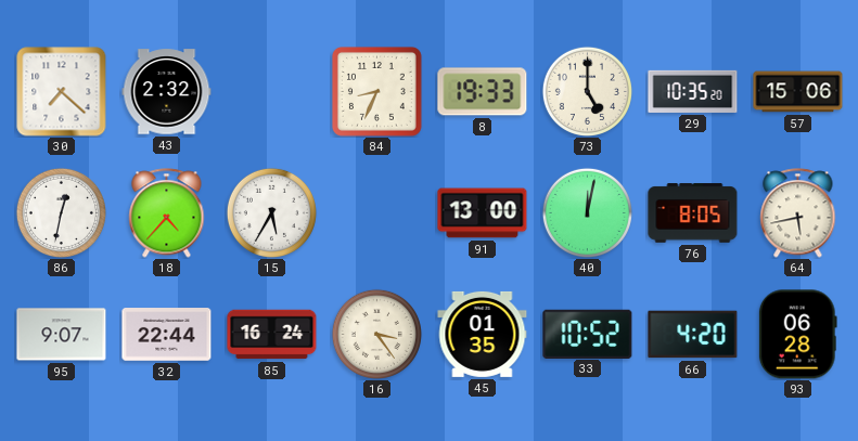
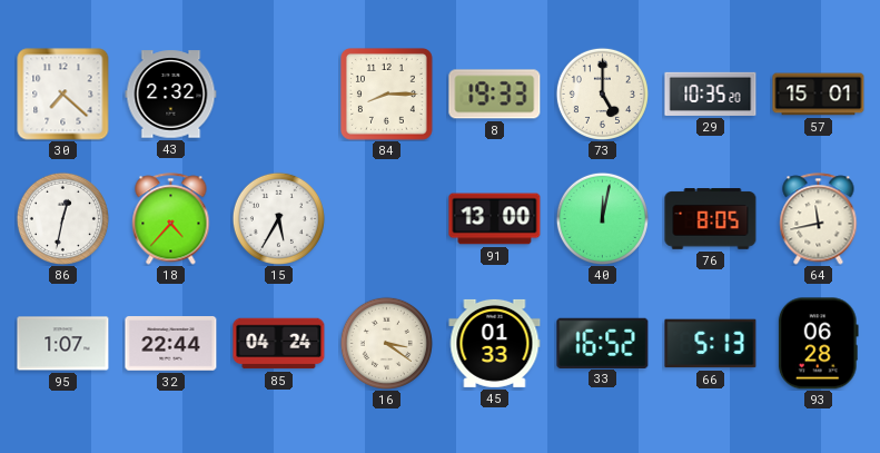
84: 8:34 -> 8:15 (387, 95)
57: 15:06 -> 15:01 (819, 95)
64: 5:43 -> 11:43 (819, 219)
95: 9:07 -> 1:07 (63, 344)
85: 16:24 -> 04:24 (279, 344)
16: 3:24 -> 3:21 (386, 343)
45: 01:35 -> 01:33 (495, 343)
33: 10:52 -> 16:52 (603, 343)
66: 4:20 -> 5:13 (711, 344)
